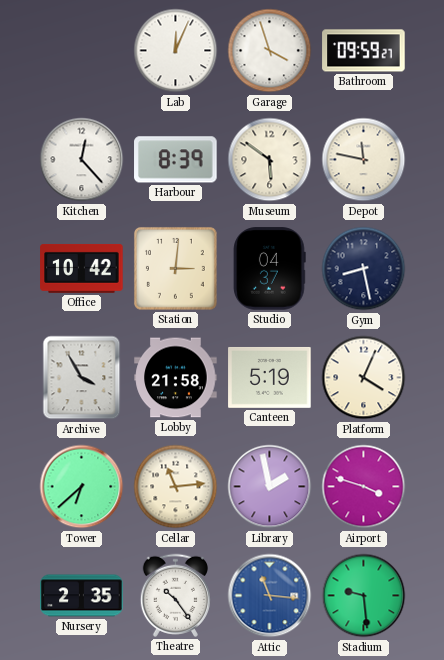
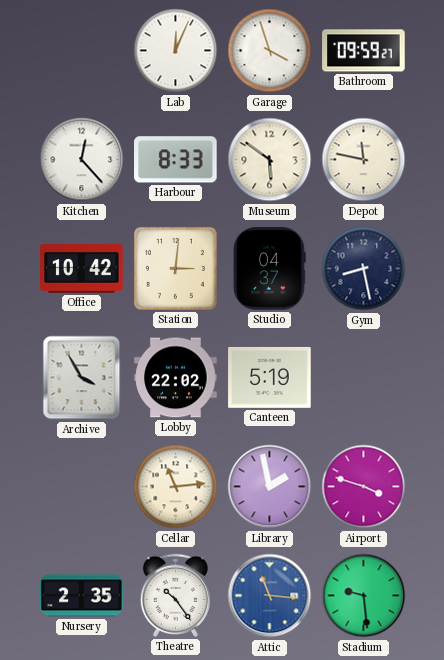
Harbour: 8:39 -> 8:33 (176, 160)
Lobby: 21:58 -> 22:02 (176, 378)
Platform: 4:04 -> none (364, 378)
Tower: 6:38 -> none (82, 487)
